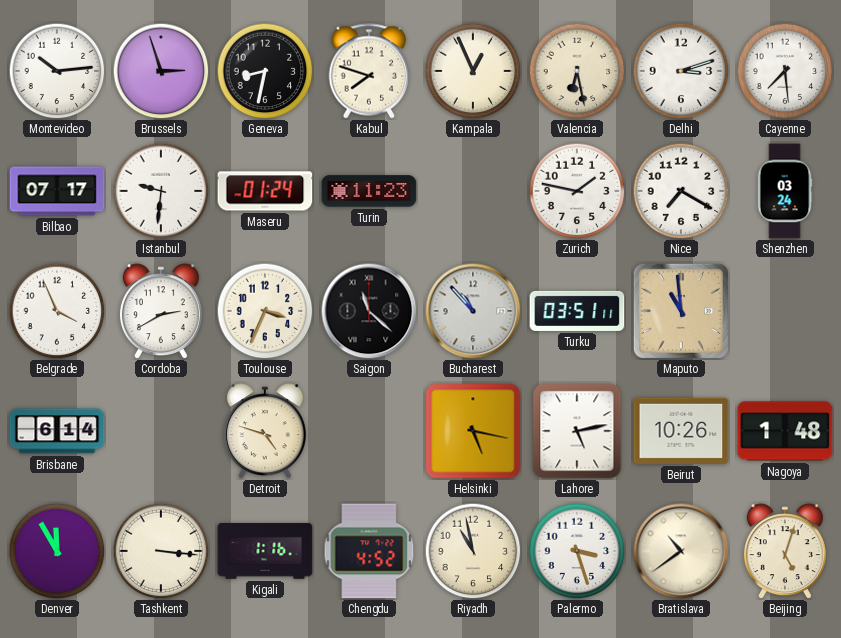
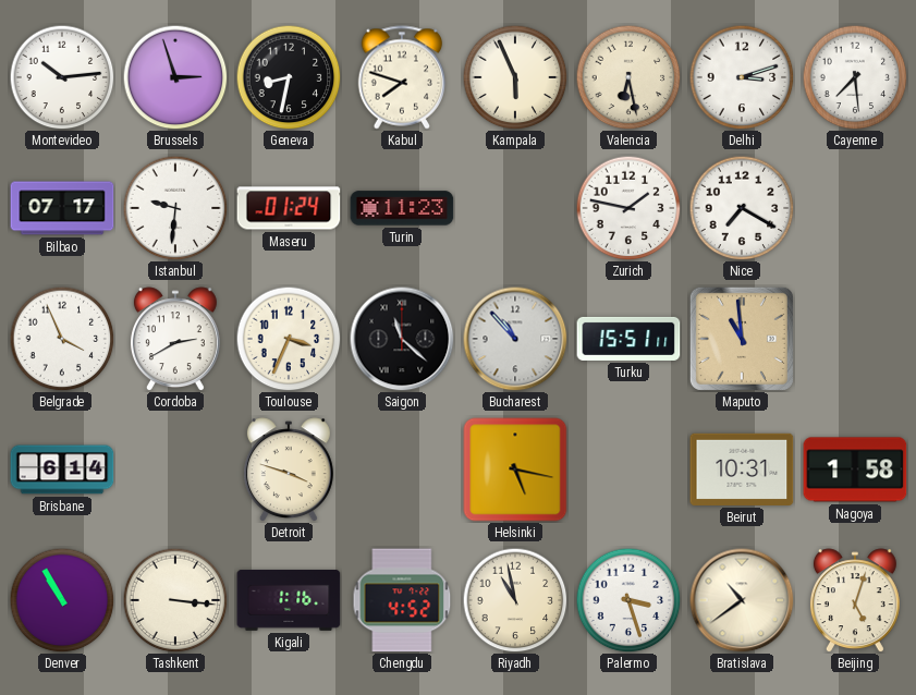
Kampala: 12:56 -> 5:56 (515, 77)
Shenzhen: 03:24 -> none (785, 191)
Turku: 03:51 -> 15:51 (628, 339)
Detroit: 4:48 -> 3:48 (289, 470)
Lahore: 5:13 -> none (577, 431)
Beirut: 10:26 -> 10:31 (742, 470)
Nagoya: 1:48 -> 1:58 (855, 470)
Denver: 11:55 -> 10:55 (62, 600)
